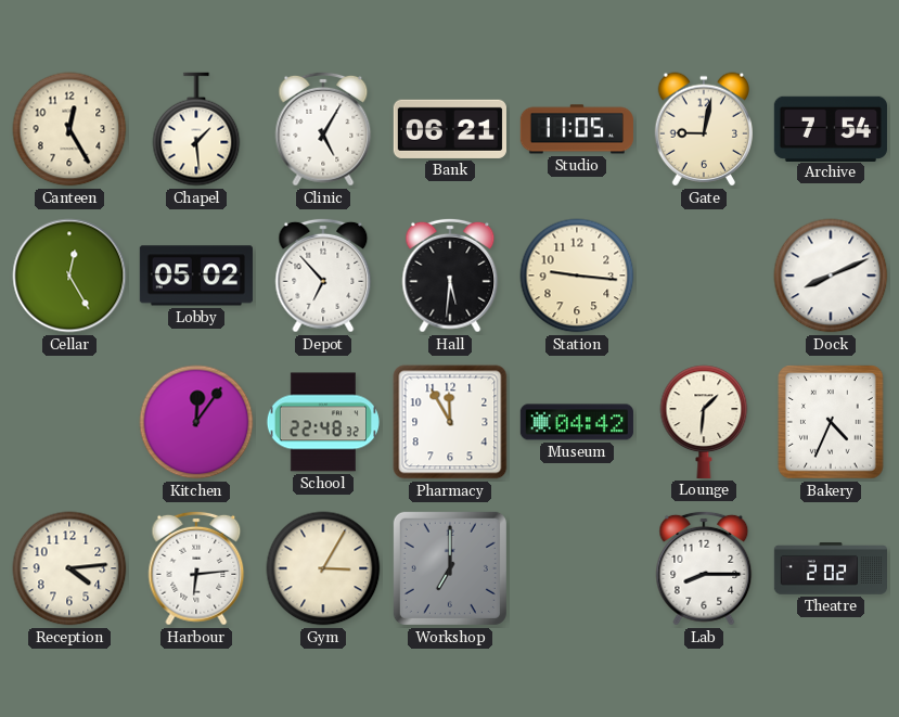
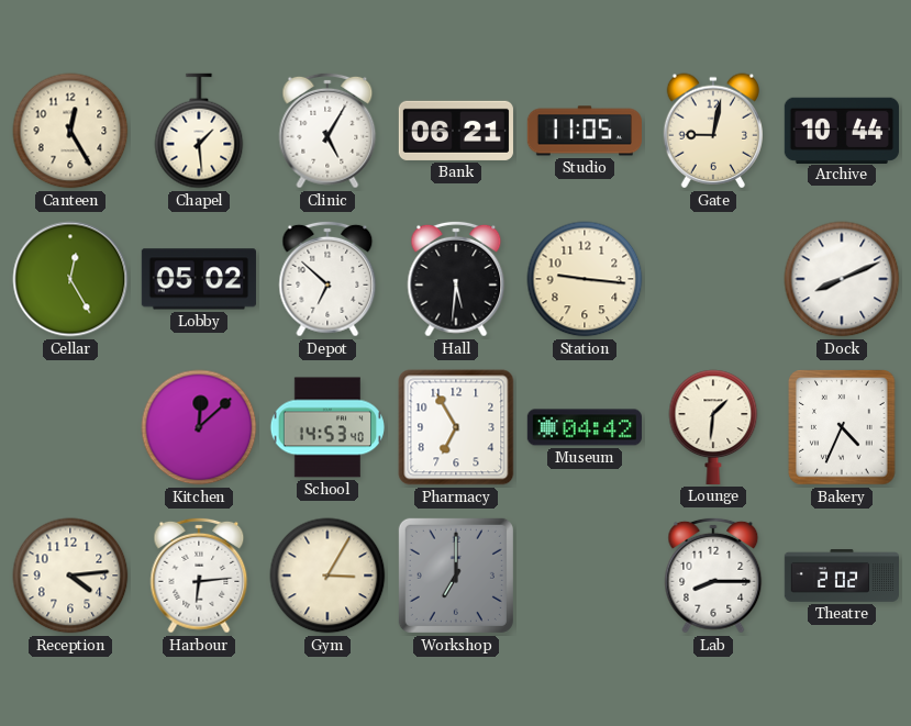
Archive: 7:54 -> 10:44 (842, 130)
Depot: 6:53 -> 6:52 (327, 279)
Kitchen: 12:06 -> 12:08 (199, 427)
School: 22:48 -> 14:53 (326, 427)
Pharmacy: 11:55 -> 6:55 (456, 427)
